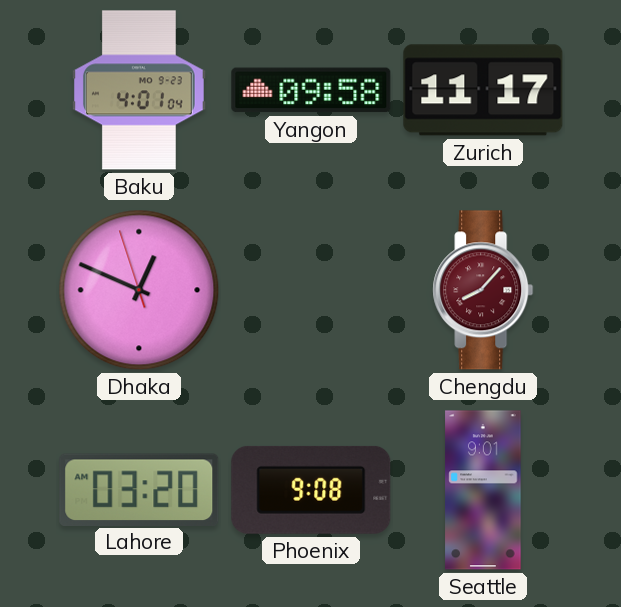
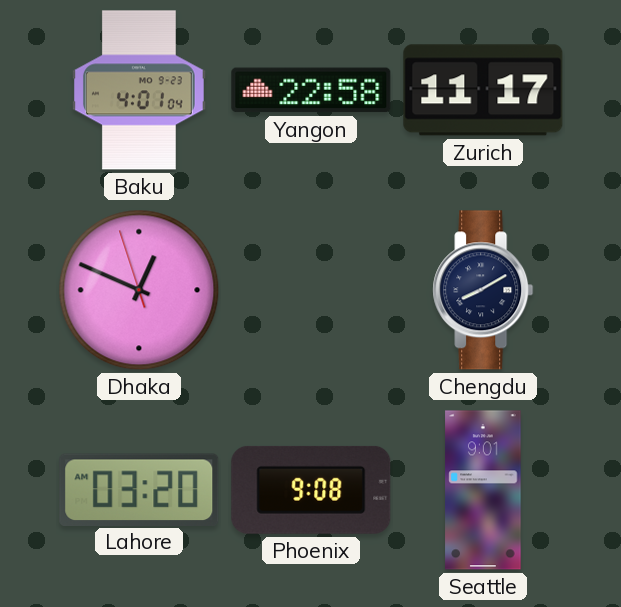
Yangon: 09:58 -> 22:58 (311, 90)
Chengdu: 8:07 -> 8:10 (483, 290)
Chengdu dial: burgundy -> navy (483, 290)
